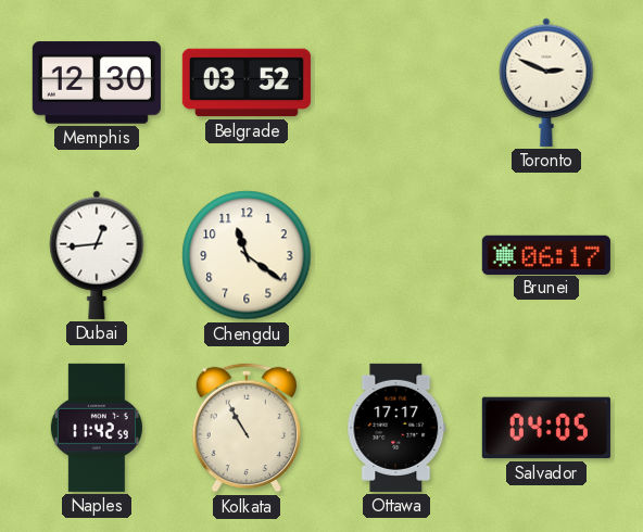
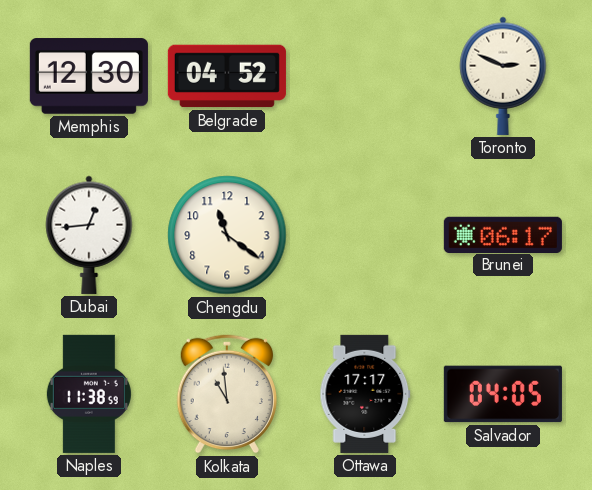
Belgrade: 03:52 -> 04:52 (227, 76)
Naples: 11:42 -> 11:38 (89, 394)
Kolkata: 10:55 -> 10:59 (226, 394)
